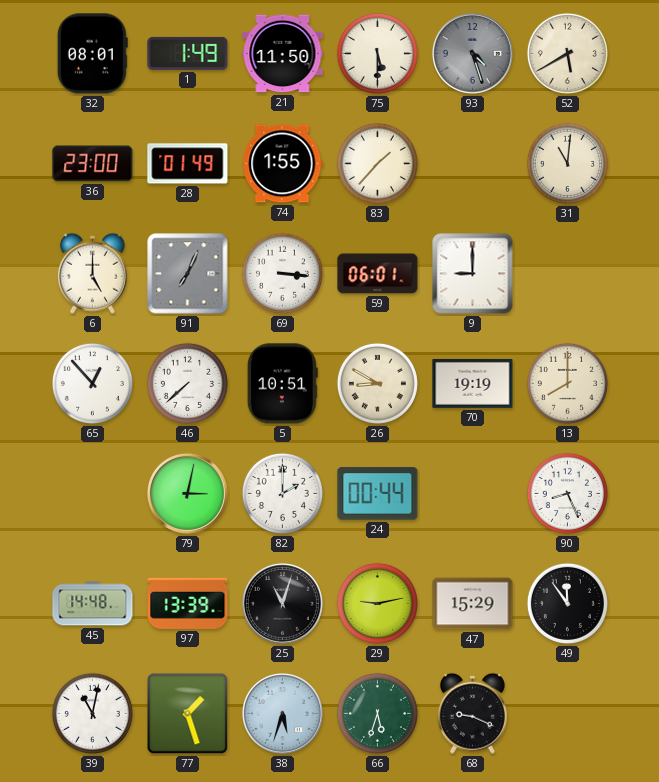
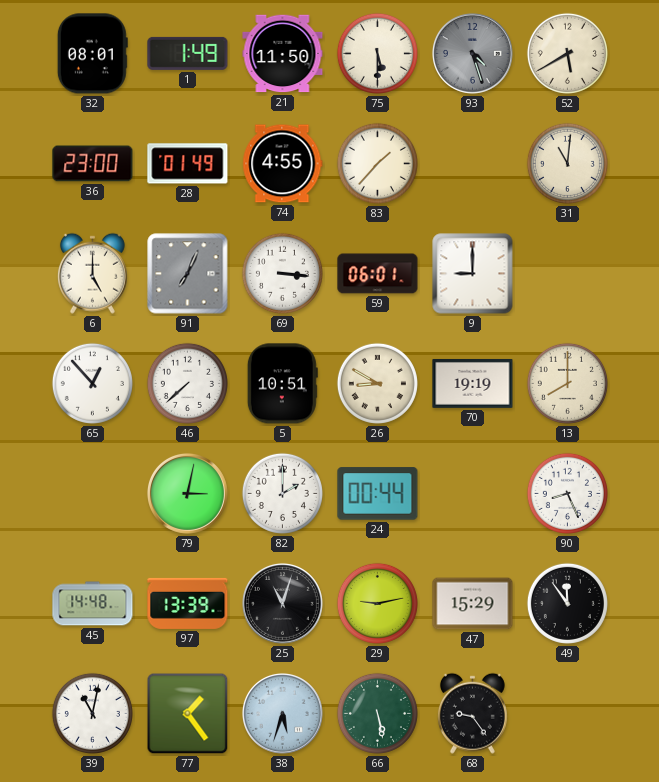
74: 1:55 -> 4:55 (283, 164)
77: 1:27 -> 1:24 (188, 714)
66: 5:33 -> 5:28 (377, 713)
68: 9:19 -> 9:24 (472, 713)
